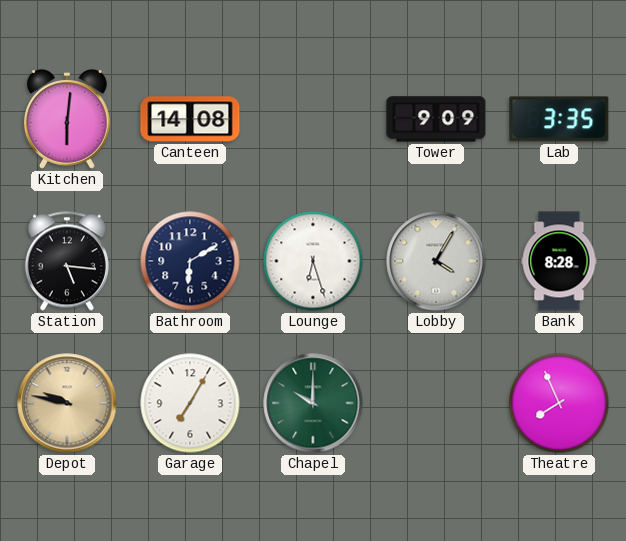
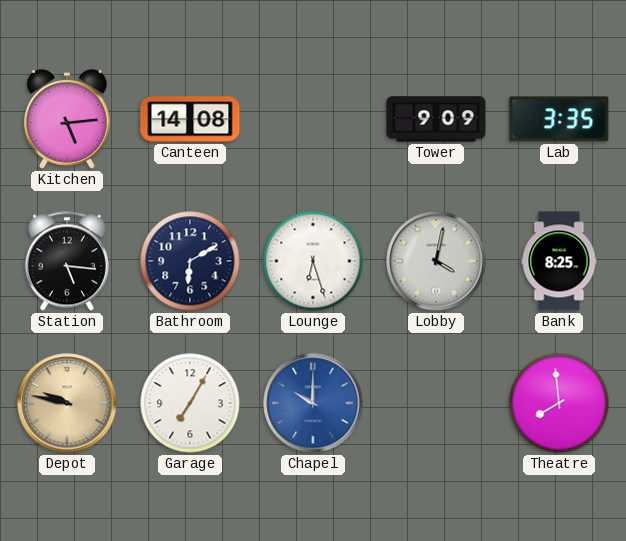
Kitchen: 6:01 -> 5:14 (67, 119)
Lobby: 4:05 -> 4:02 (436, 261)
Bank: 8:28 -> 8:25 (559, 261)
Chapel dial: green -> blue (313, 403)
Theatre: 7:56 -> 7:59 (559, 403)
